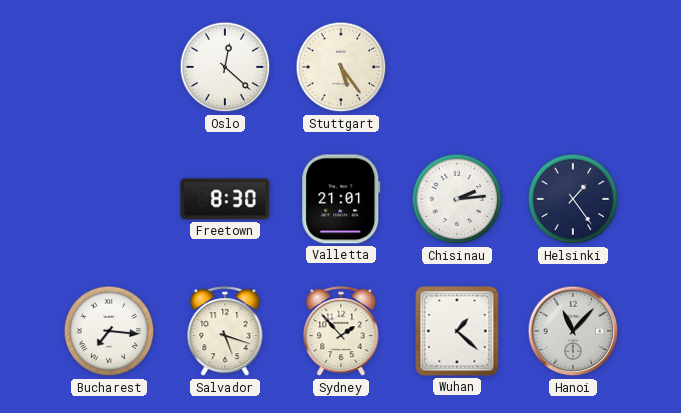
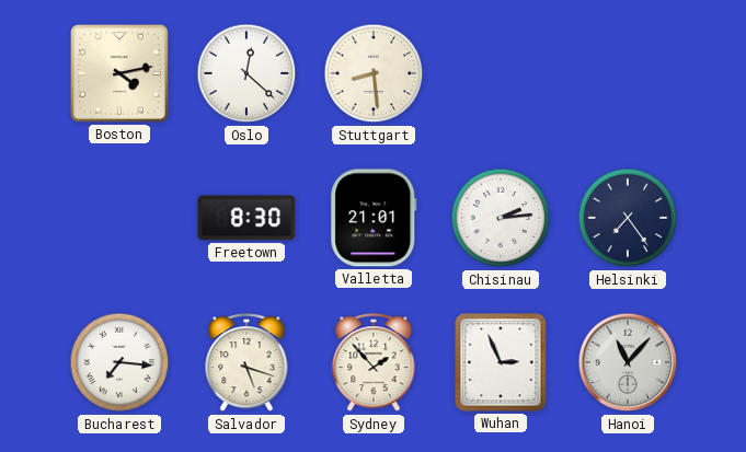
Boston: none -> 4:13 (120, 74)
Stuttgart: 5:24 -> 8:29 (374, 73)
Helsinki: 1:24 -> 7:24 (628, 218)
Wuhan: 1:22 -> 2:56 (501, 362)
